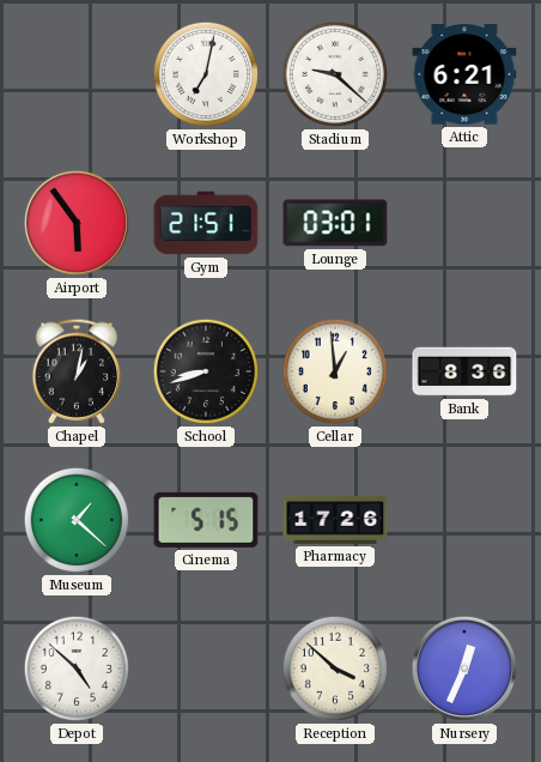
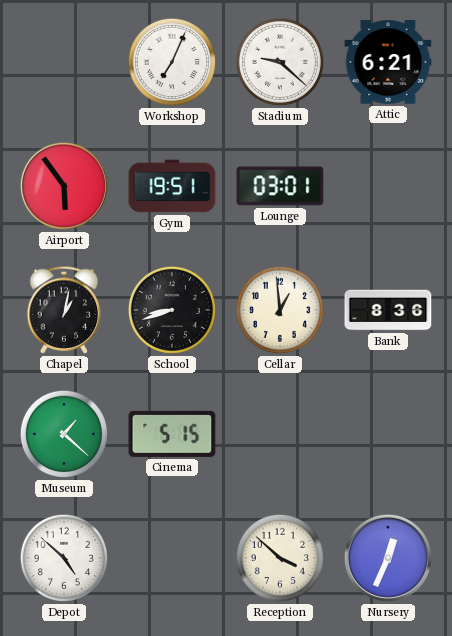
Workshop: 7:02 -> 7:04 (172, 62)
Gym: 21:51 -> 19:51 (172, 186)
Pharmacy: 17:26 -> none (335, 520)
